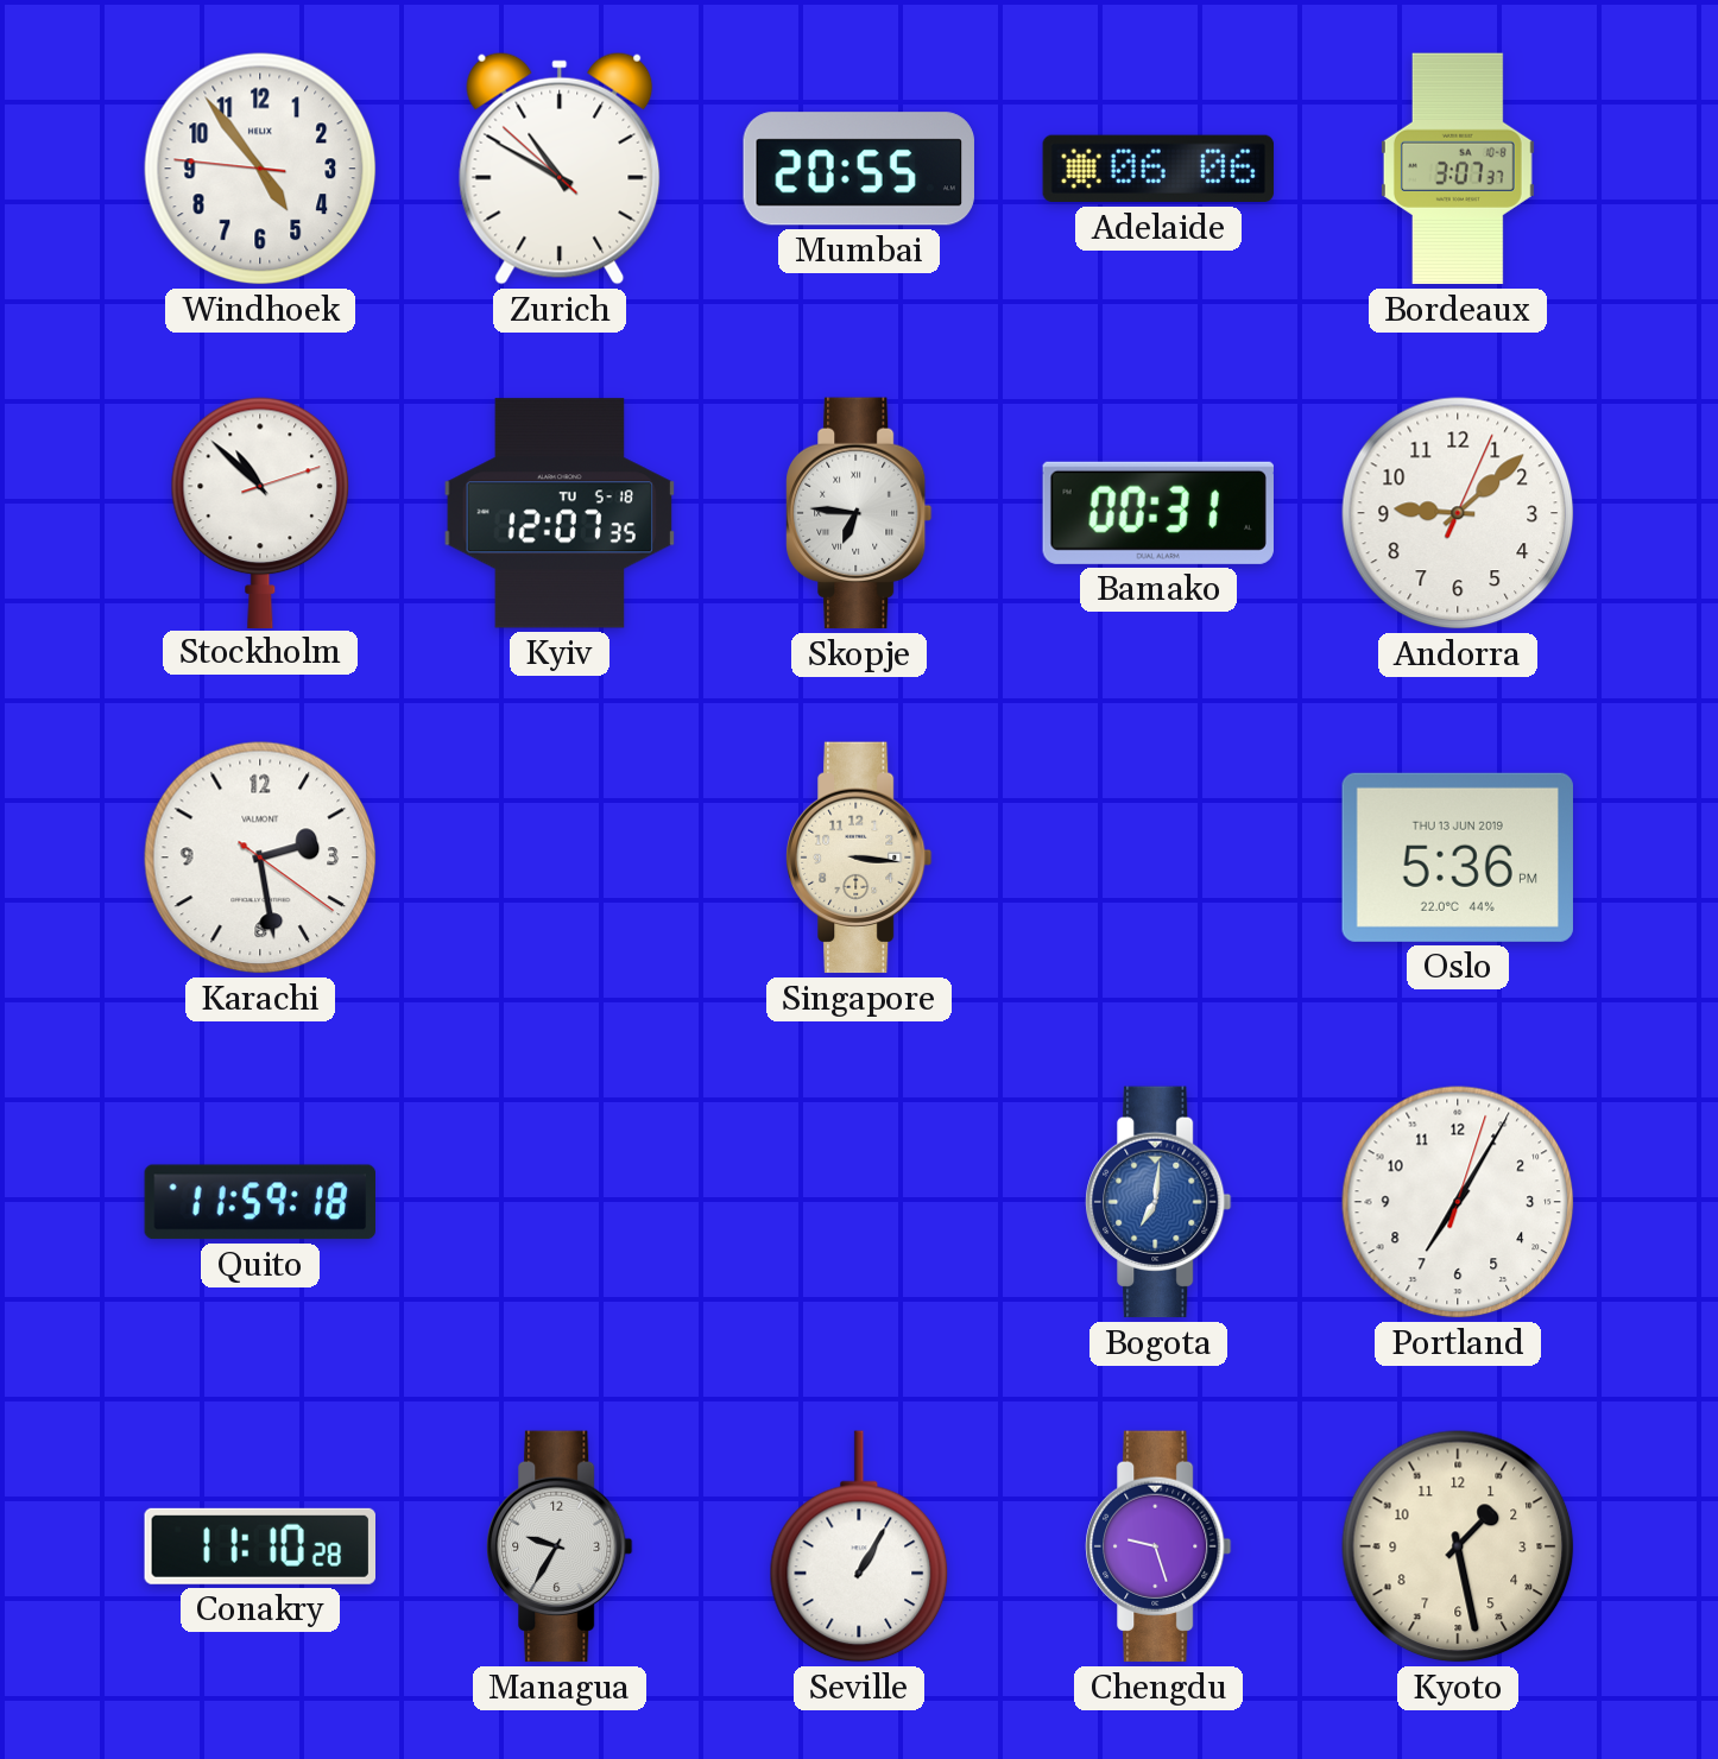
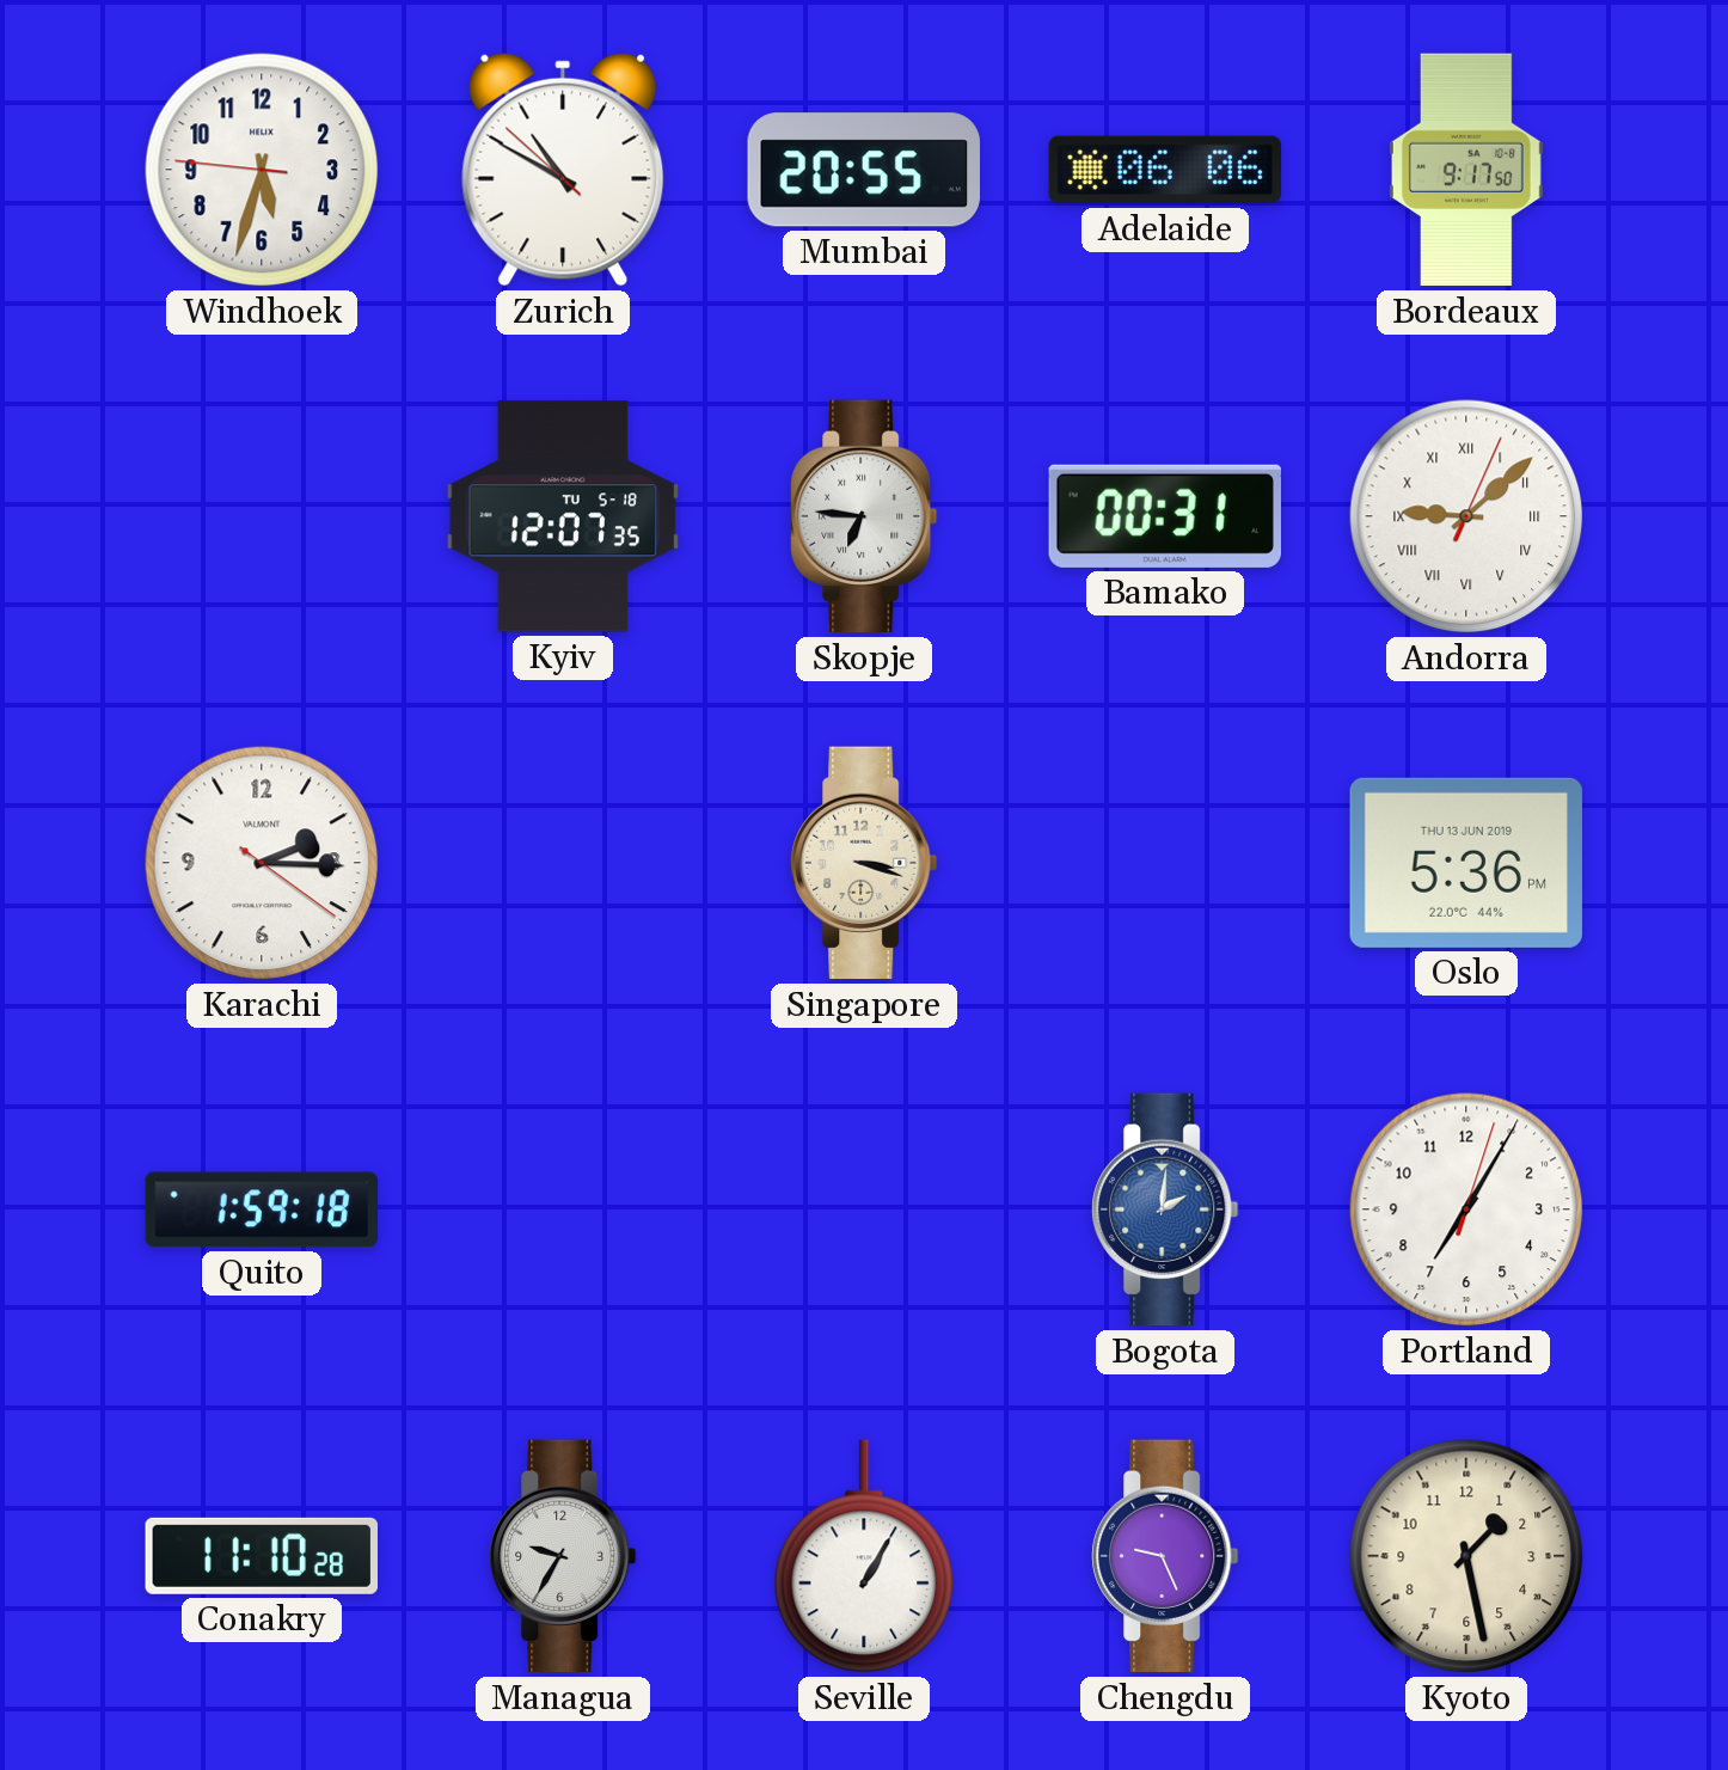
Windhoek: 4:53 -> 5:32 (262, 170)
Bordeaux: 3:07 -> 9:17 (1466, 170)
Stockholm: 10:52 -> none (260, 512)
Andorra numerals: Arabic -> Roman (1466, 516)
Karachi: 2:28 -> 2:15 (262, 863)
Singapore: 3:16 -> 3:18 (864, 863)
Quito: 11:59 -> 1:59 (261, 1209)
Bogota: 7:01 -> 2:01 (1165, 1209)
Chengdu: 9:27 -> 9:26 (1165, 1556)
